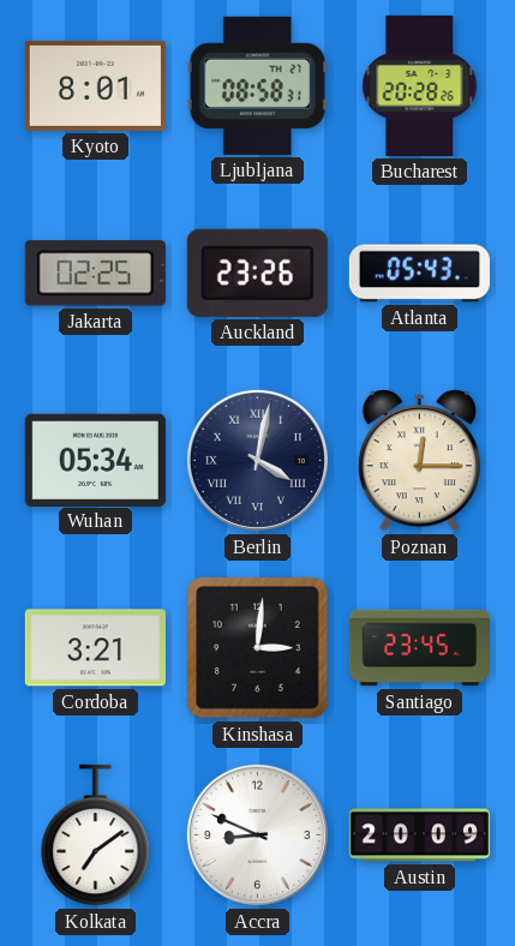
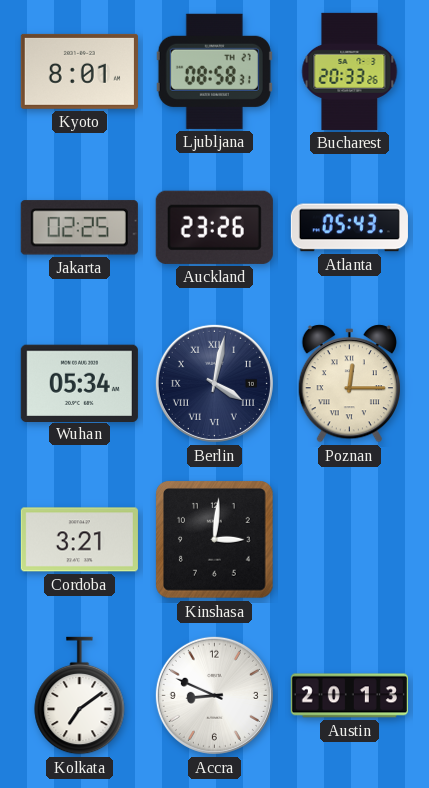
Bucharest: 20:28 -> 20:33 (350, 71)
Santiago: 23:45 -> none (419, 648)
Austin: 20:09 -> 20:13 (349, 696)
